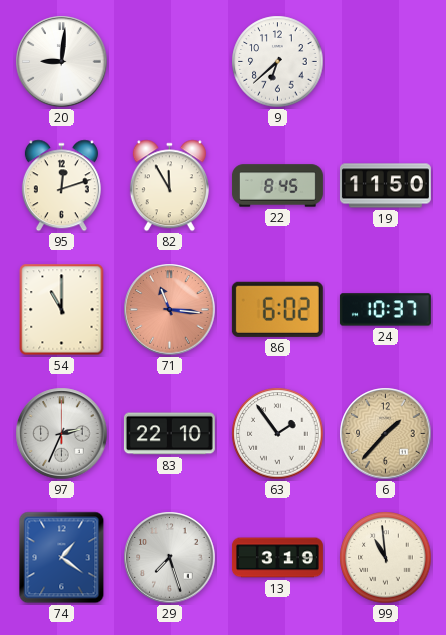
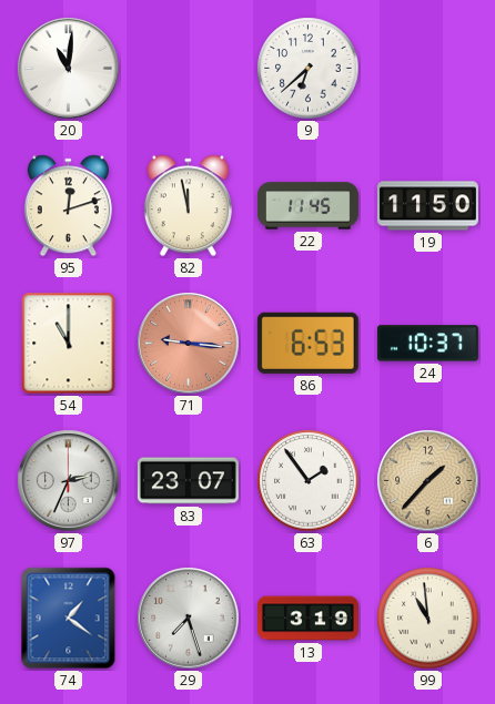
20: 9:01 -> 11:01 (69, 69)
82: 11:55 -> 11:58 (188, 206)
22: 8:45 -> 11:45 (307, 206)
71: 11:16 -> 9:16 (189, 344)
86: 6:02 -> 6:53 (307, 343)
83: 22:10 -> 23:07 (188, 481)
